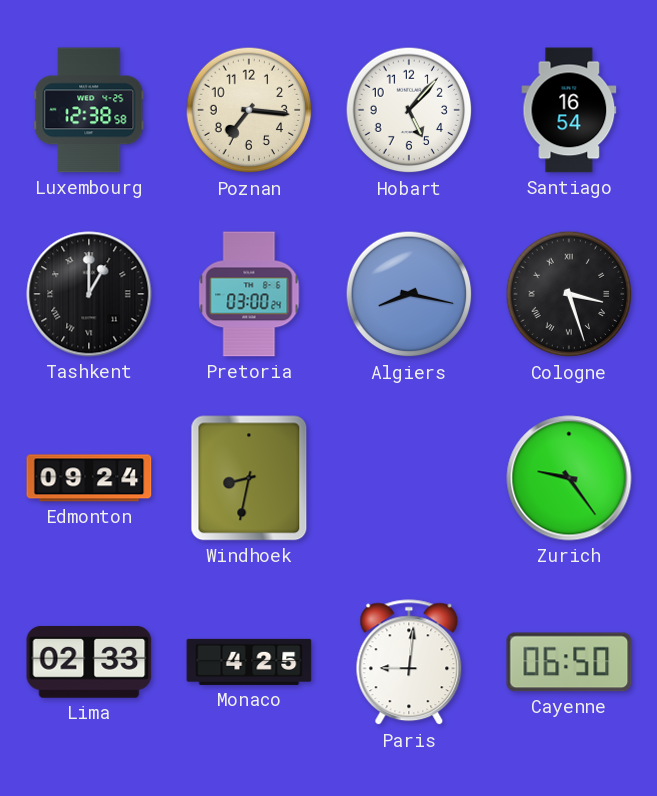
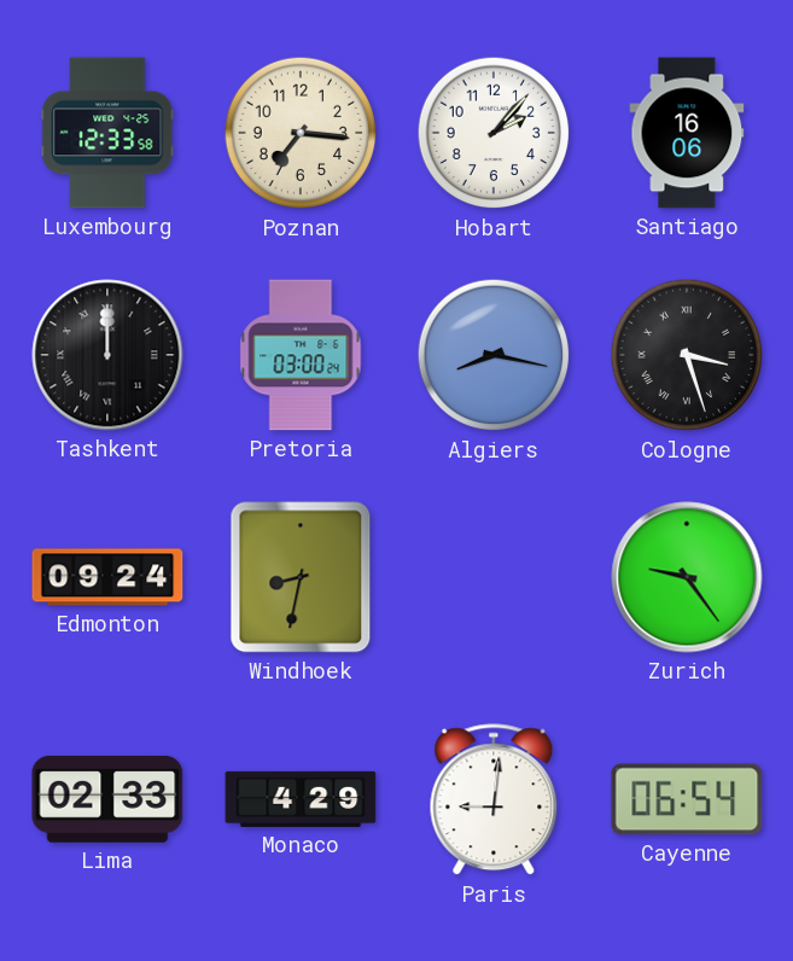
Luxembourg: 12:38 -> 12:33 (107, 133)
Hobart: 5:07 -> 2:07 (494, 133)
Santiago: 16:54 -> 16:06 (687, 133)
Tashkent: 1:00 -> 12:00 (107, 355)
Monaco: 4:25 -> 4:29 (301, 799)
Cayenne: 06:50 -> 06:54 (687, 799)
